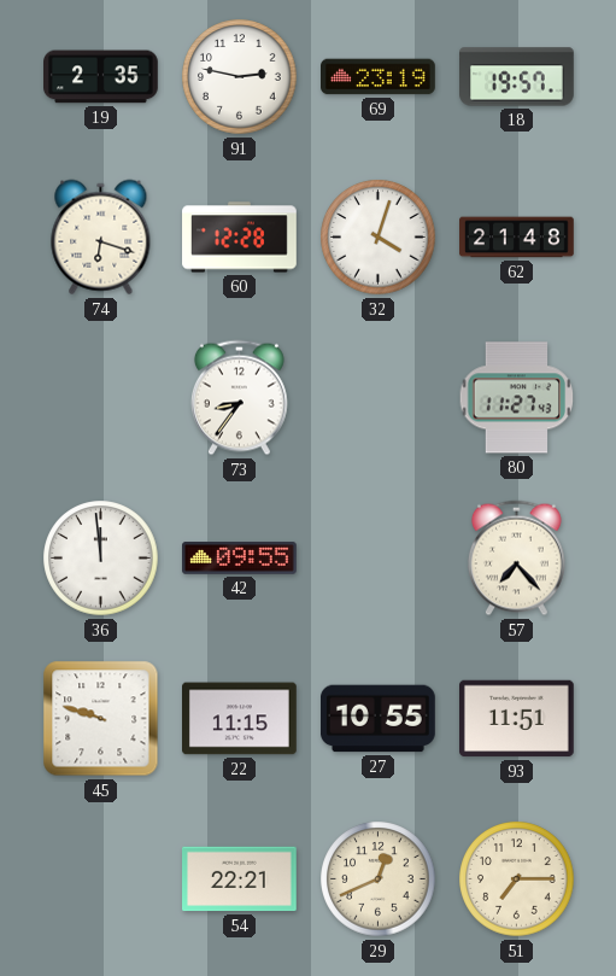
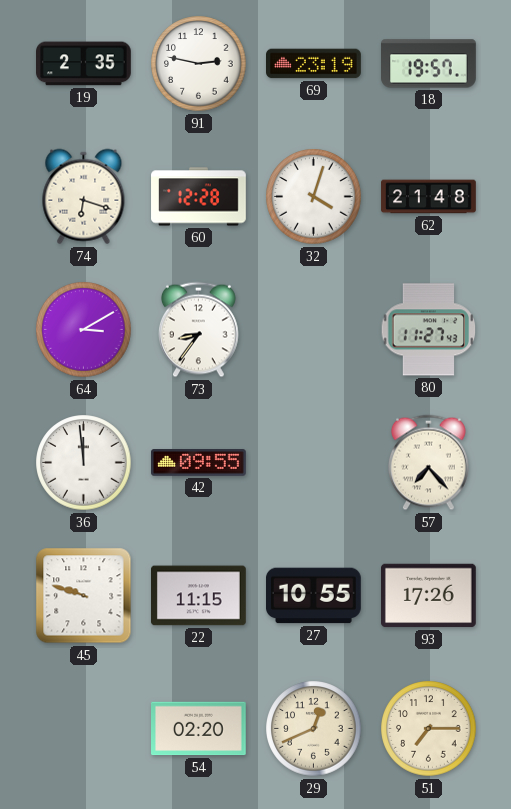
64: none -> 3:10 (84, 330)
93: 11:51 -> 17:26 (429, 596)
54: 22:21 -> 02:20 (199, 729)
